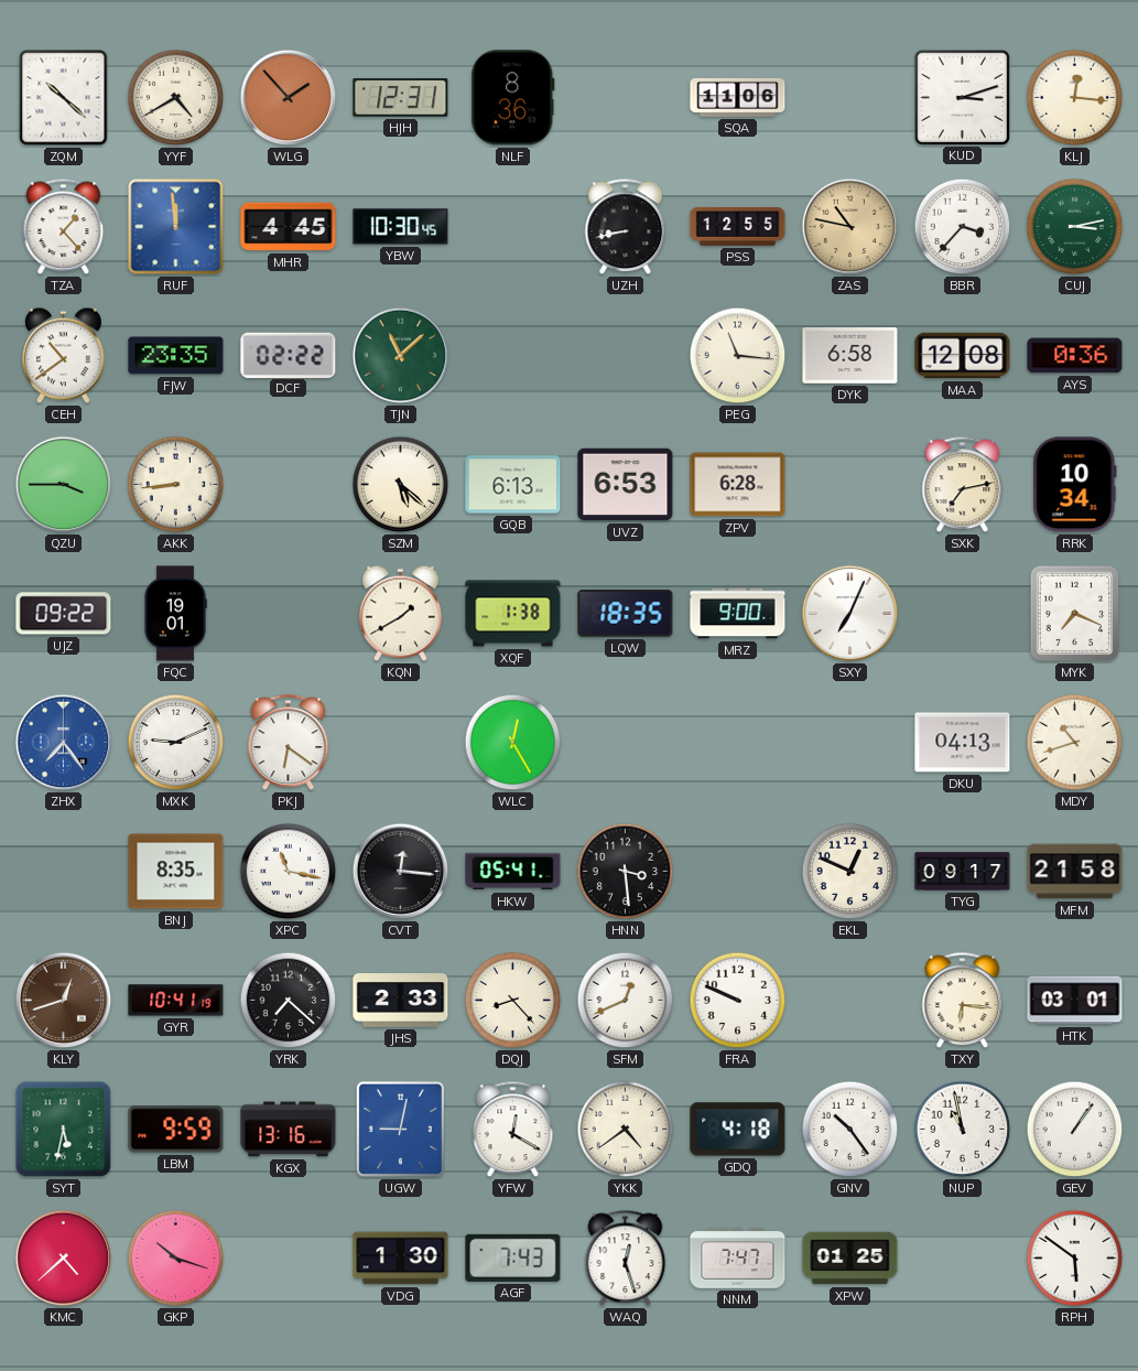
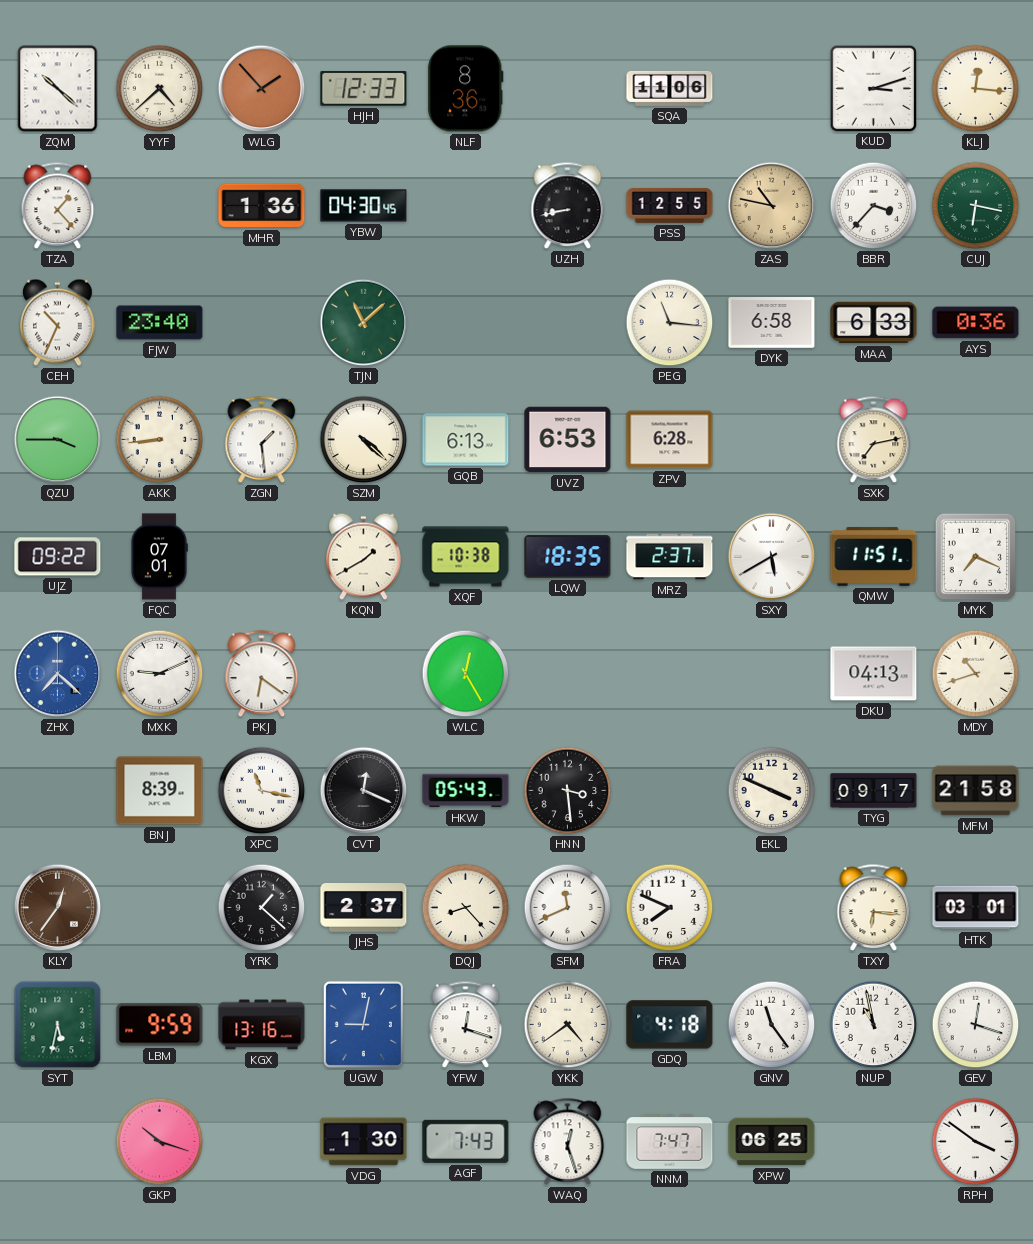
YYF: 4:40 -> 4:38 (160, 89)
HJH: 12:31 -> 12:33 (364, 89)
RUF: 11:59 -> none (176, 227)
MHR: 4:45 -> 1:36 (262, 206)
YBW: 10:30 -> 04:30 (364, 206)
CUJ: 3:13 -> 6:17 (976, 206)
CEH: 10:39 -> 10:34 (58, 323)
FJW: 23:35 -> 23:40 (160, 323)
DCF: 02:22 -> none (289, 355)
MAA: 12:08 -> 6:33 (874, 323)
ZGN: none -> 1:29 (262, 440)
SZM: 5:22 -> 4:22 (364, 440)
RRK: 10:34 -> none (1075, 485)
FQC: 19:01 -> 07:01 (159, 557)
XQF: 1:38 -> 10:38 (466, 557)
MRZ: 9:00 -> 2:37 (670, 557)
SXY: 7:04 -> 5:40 (772, 557)
QMW: none -> 11:51 (874, 557)
ZHX: 7:24 -> 7:22 (58, 674)
BNJ: 8:35 -> 8:39 (160, 791)
CVT: 12:16 -> 12:19 (364, 791)
HKW: 05:41 -> 05:43 (466, 791)
EKL: 12:49 -> 3:49 (772, 791)
KLY: 12:42 -> 12:36 (58, 908)
GYR: 10:41 -> none (176, 1001)
YRK: 7:22 -> 1:22 (262, 908)
JHS: 2:33 -> 2:37 (364, 908)
SFM: 12:41 -> 11:41 (568, 908)
FRA: 9:49 -> 7:49 (670, 908)
YFW: 12:20 -> 12:18 (466, 1025)
GNV: 10:24 -> 11:24 (772, 1025)
GEV: 1:06 -> 12:18 (976, 1025)
KMC: 4:38 -> none (64, 1259)
XPW: 01:25 -> 06:25 (772, 1142)
RPH: 5:51 -> 3:51 (976, 1142)
